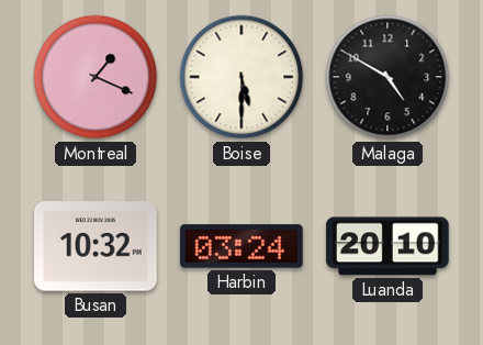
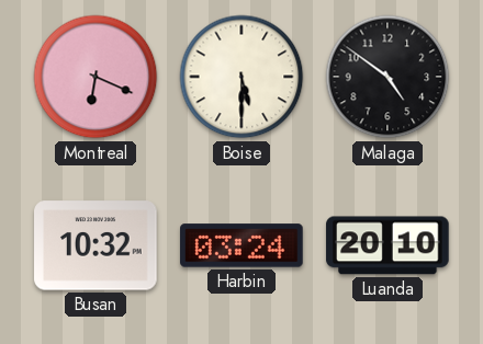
Montreal: 1:19 -> 6:19 (96, 77)
Malaga: 4:50 -> 4:51 (387, 77)
